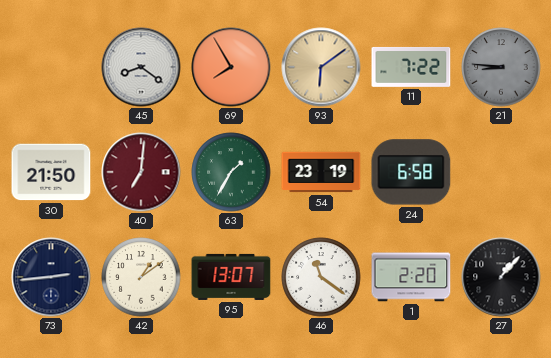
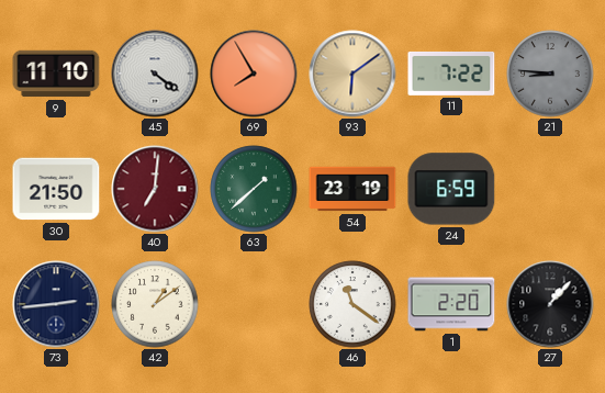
9: none -> 11:10 (56, 74)
45: 8:21 -> 4:21 (155, 74)
63: 1:35 -> 1:38 (254, 189)
24: 6:58 -> 6:59 (451, 189)
95: 13:07 -> none (231, 277)
